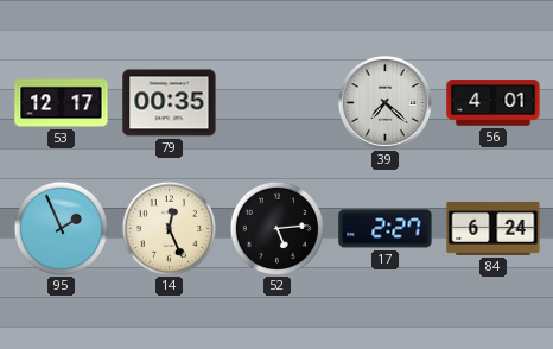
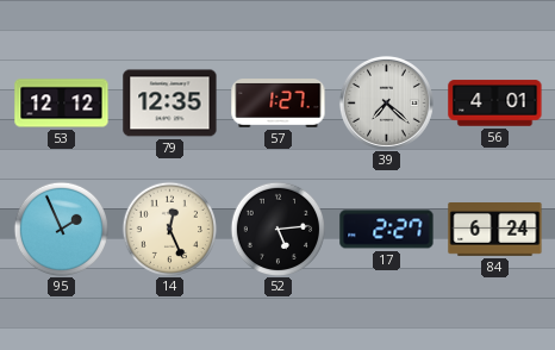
53: 12:17 -> 12:12 (62, 104)
79: 00:35 -> 12:35 (170, 104)
57: none -> 1:27 (279, 104)
